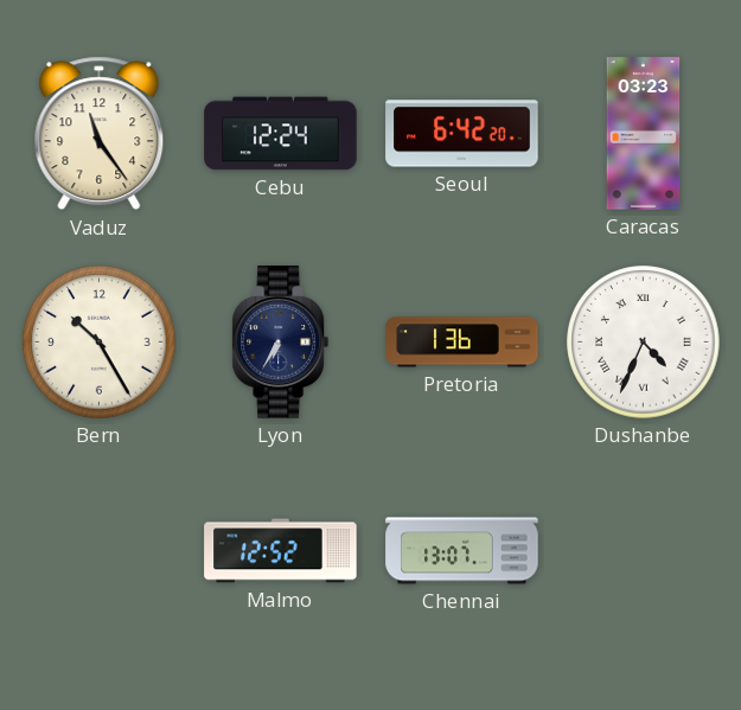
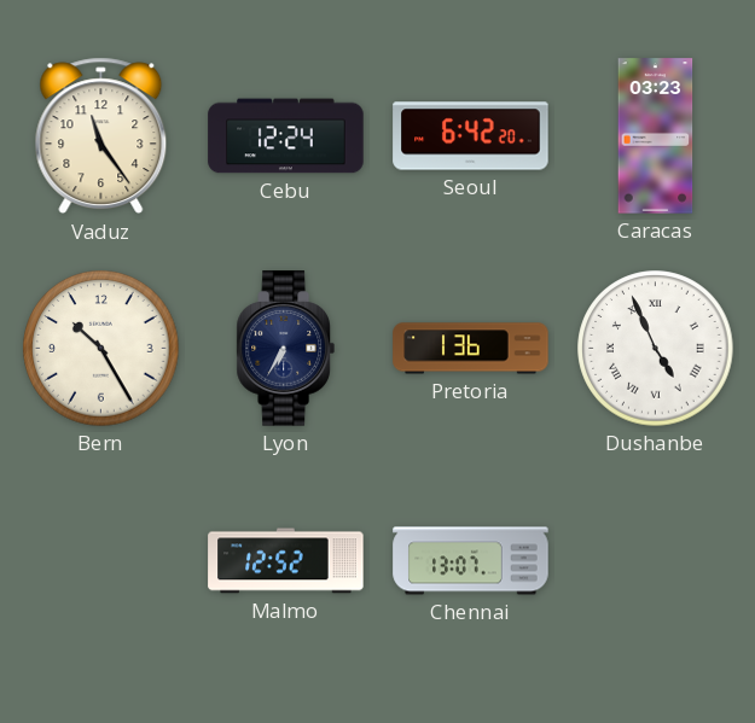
Dushanbe: 4:34 -> 4:56 (656, 349)
